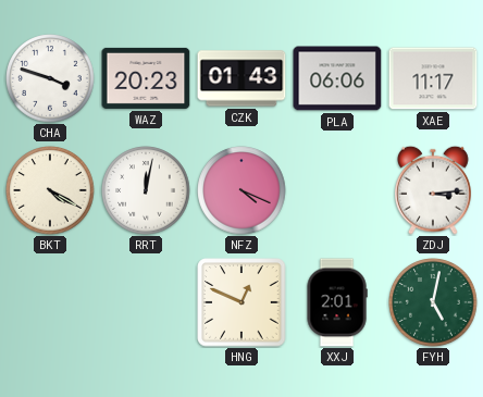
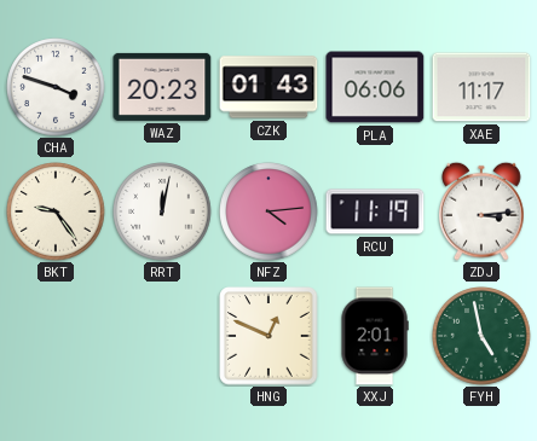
BKT: 4:20 -> 9:24 (56, 211)
NFZ: 4:19 -> 4:14 (268, 211)
RCU: none -> 11:19 (375, 211)
FYH: 5:02 -> 4:58 (481, 336)
